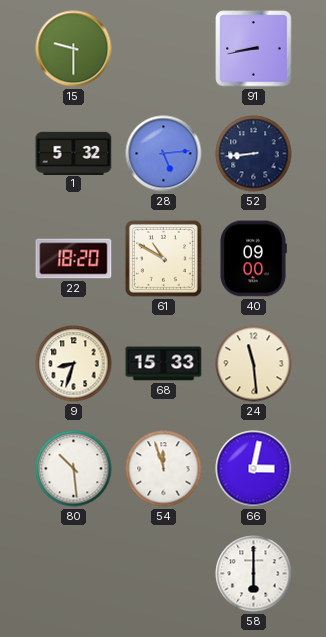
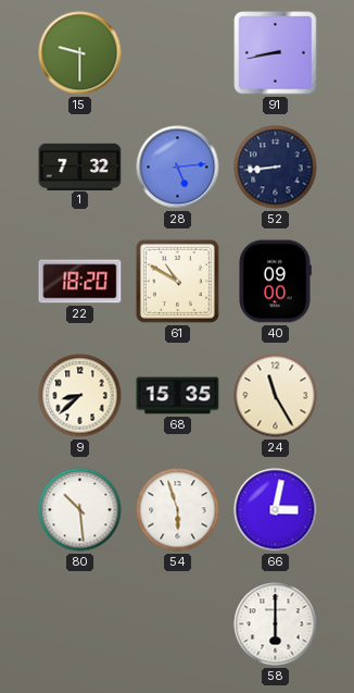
1: 5:32 -> 7:32 (80, 166)
9: 8:33 -> 8:38 (80, 396)
68: 15:33 -> 15:35 (178, 396)
24: 11:29 -> 11:25 (276, 396)
54: 11:57 -> 5:57 (178, 510)
